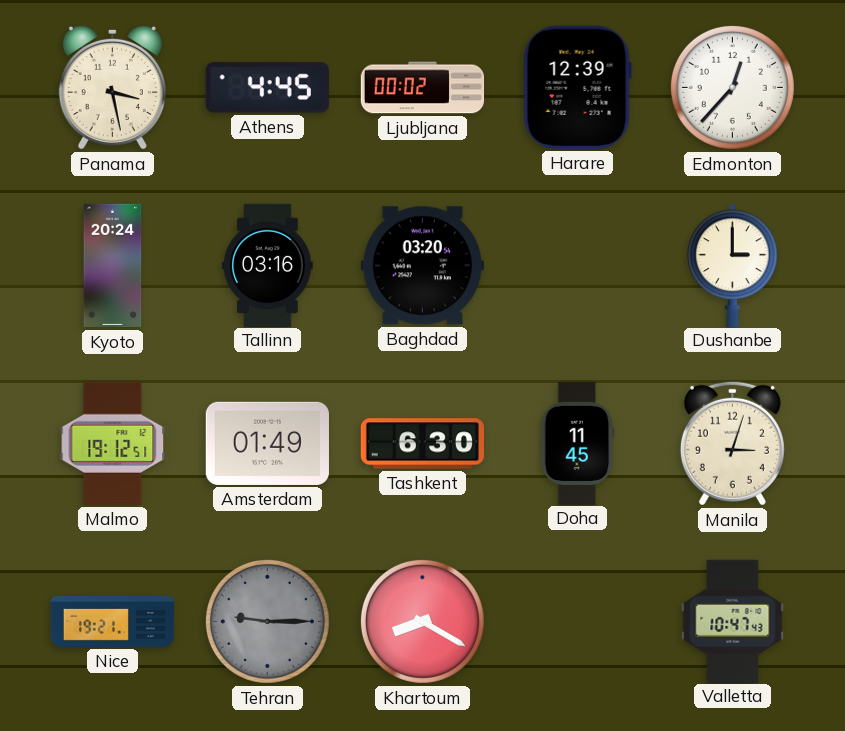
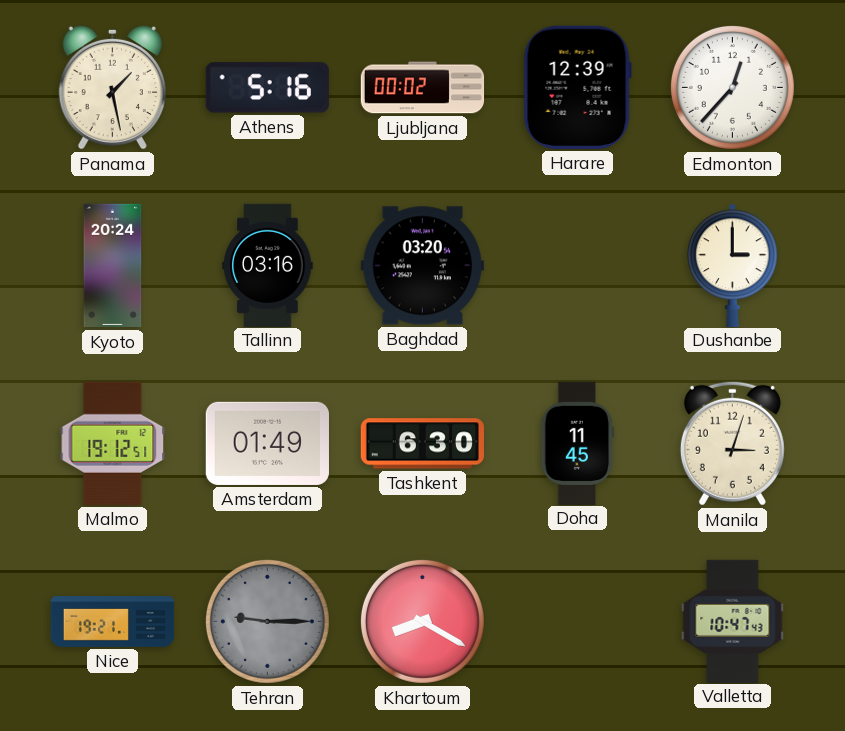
Panama: 3:28 -> 1:28 (112, 87)
Athens: 4:45 -> 5:16 (267, 88)
